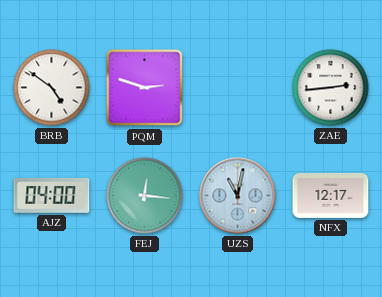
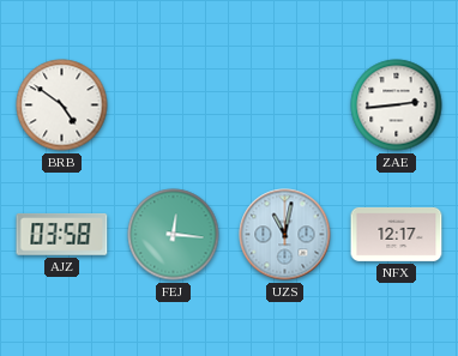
PQM: 2:48 -> none (145, 88)
AJZ: 04:00 -> 03:58 (62, 235)
